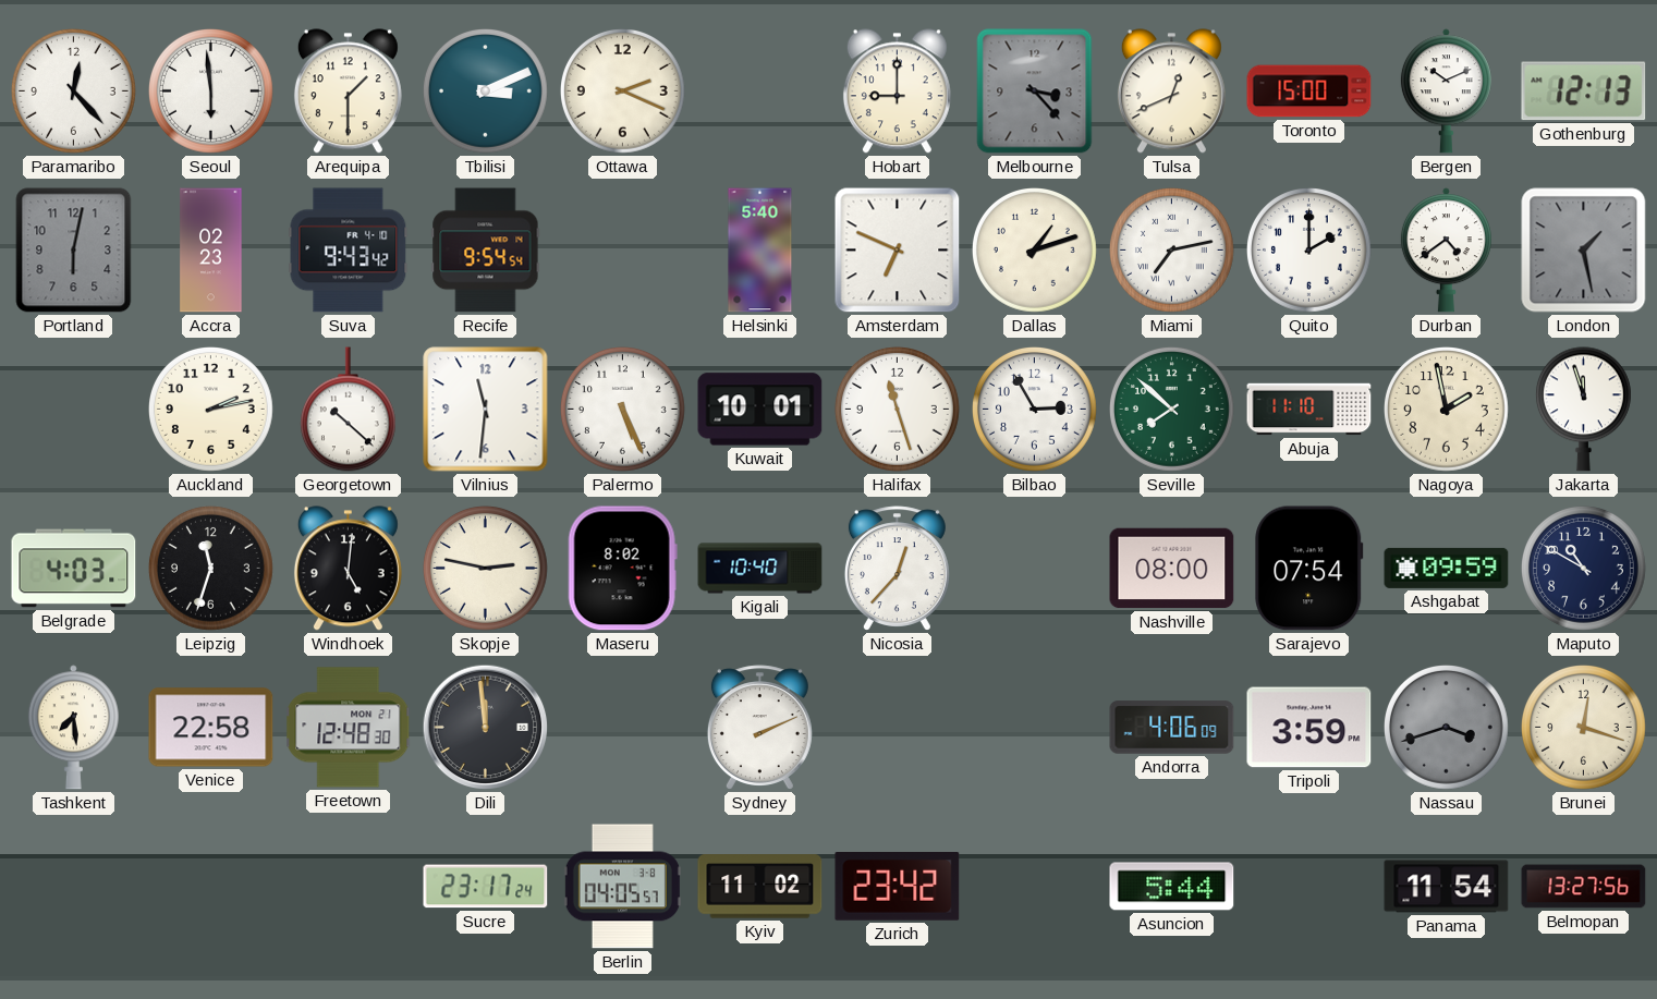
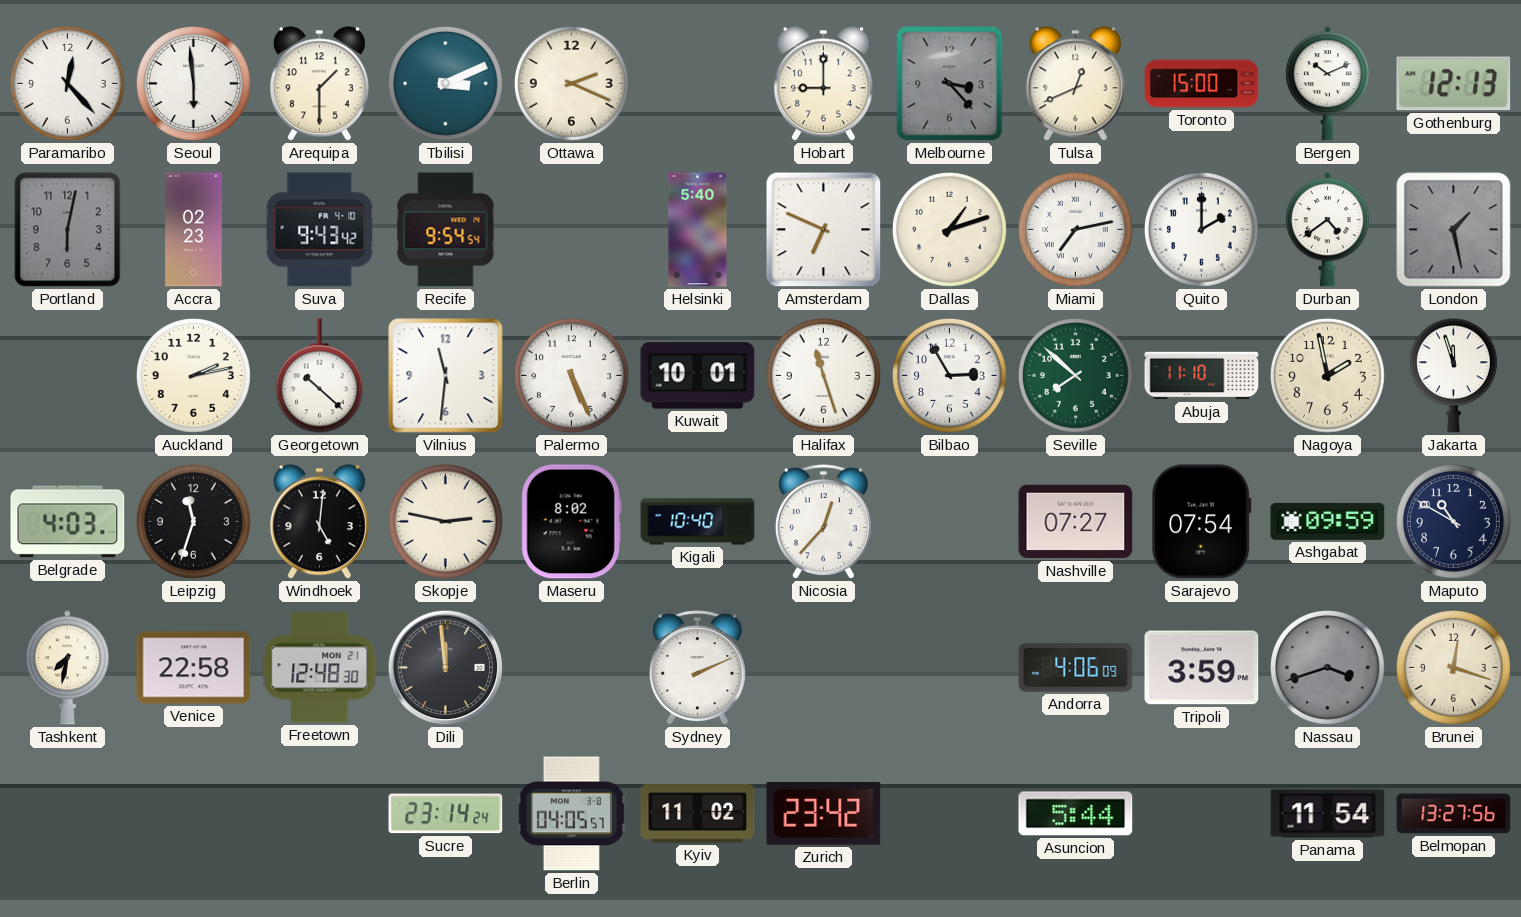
Nashville: 08:00 -> 07:27 (1076, 522)
Tashkent: 7:29 -> 7:32 (67, 668)
Sucre: 23:17 -> 23:14 (446, 814)
